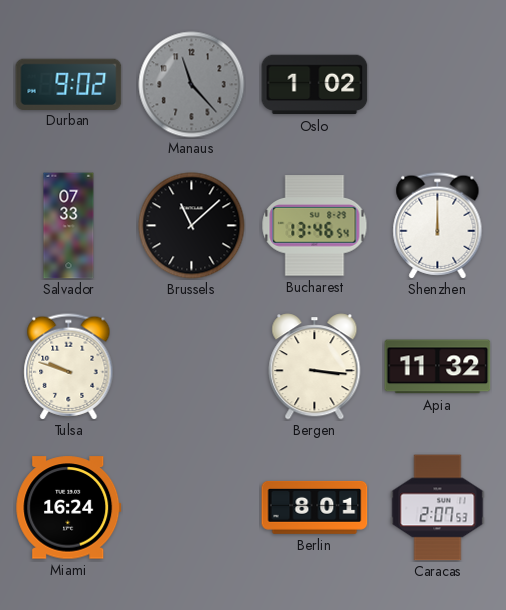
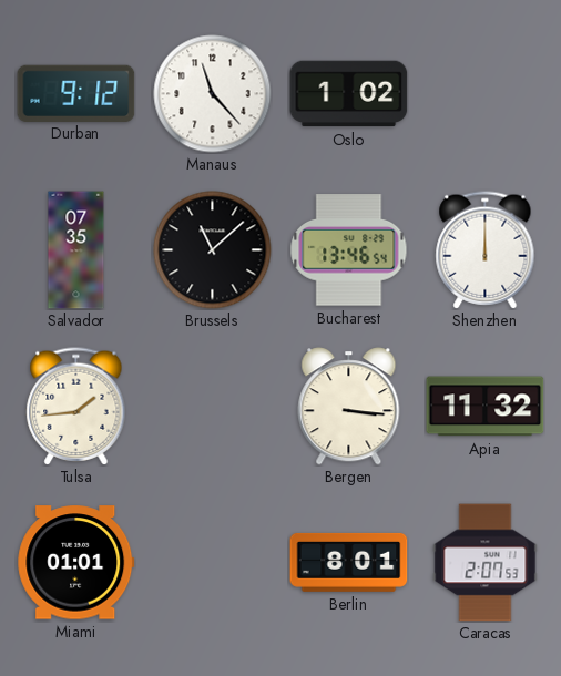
Durban: 9:02 -> 9:12 (76, 93)
Manaus dial: grey -> white (213, 94)
Salvador: 07:33 -> 07:35 (76, 250)
Tulsa: 9:48 -> 1:44 (76, 407)
Miami: 16:24 -> 01:01 (76, 563)
